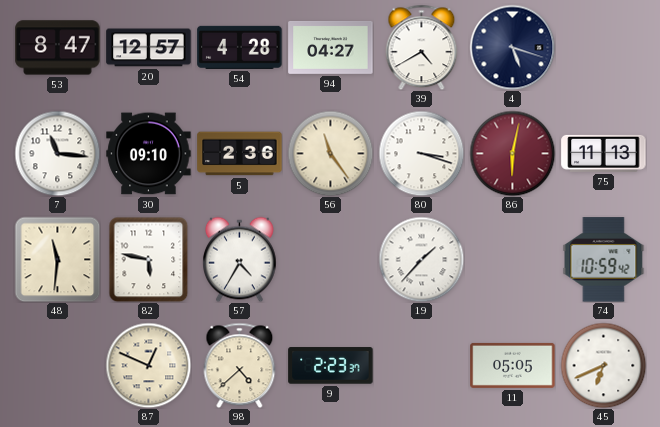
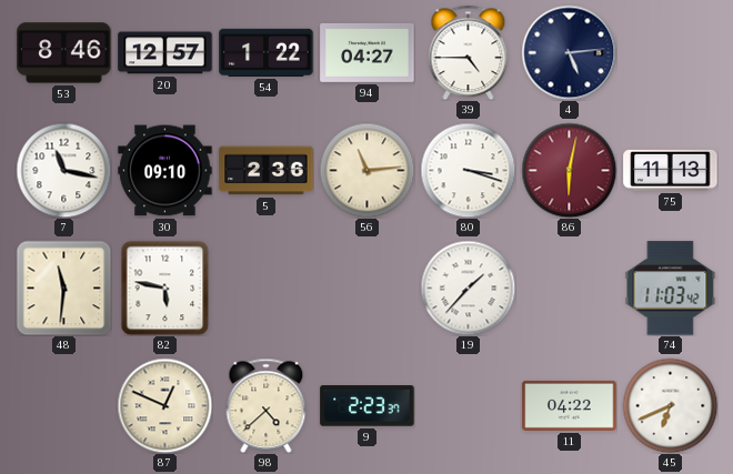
53: 8:47 -> 8:46 (64, 53)
54: 4:28 -> 1:22 (267, 52)
39: 4:40 -> 4:45 (469, 52)
4: 5:18 -> 5:14 (569, 52)
7: 11:16 -> 11:17 (63, 170)
56: 11:24 -> 11:14 (366, 170)
57: 4:35 -> none (240, 259)
74: 10:59 -> 11:03 (671, 289)
11: 05:05 -> 04:22 (570, 405)
